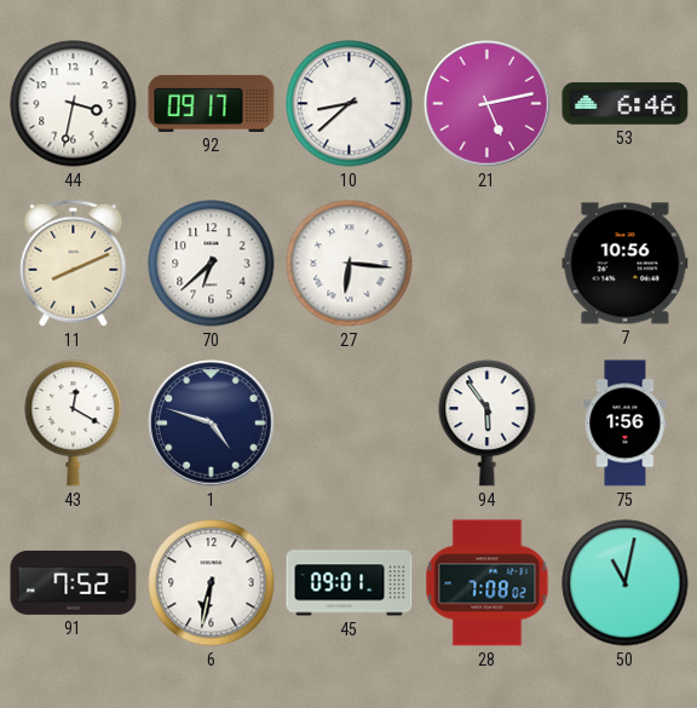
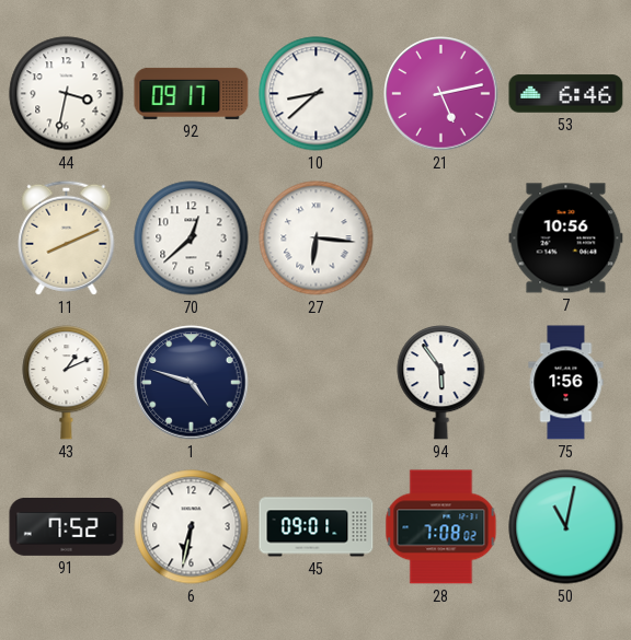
70: 6:38 -> 12:38 (192, 238)
43: 12:20 -> 1:11 (67, 383)
